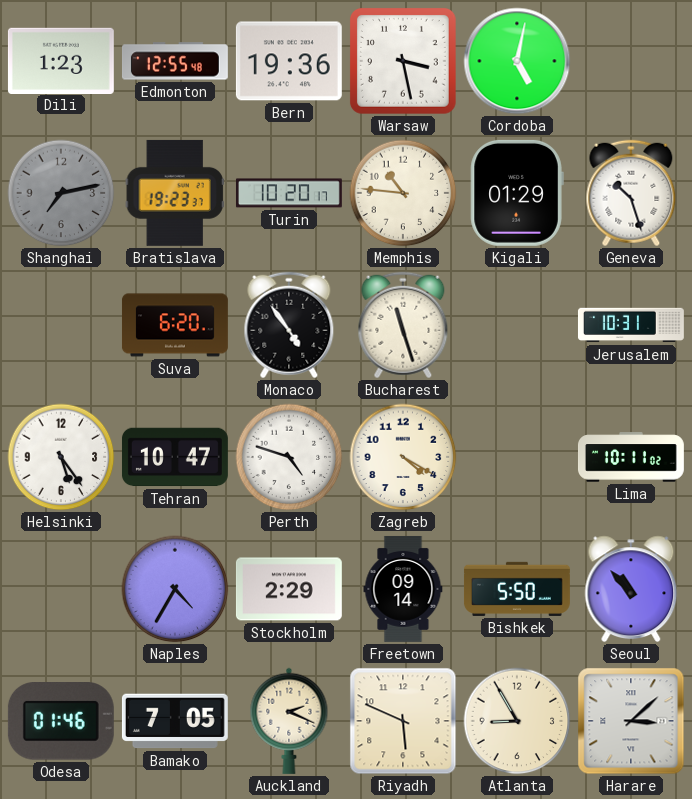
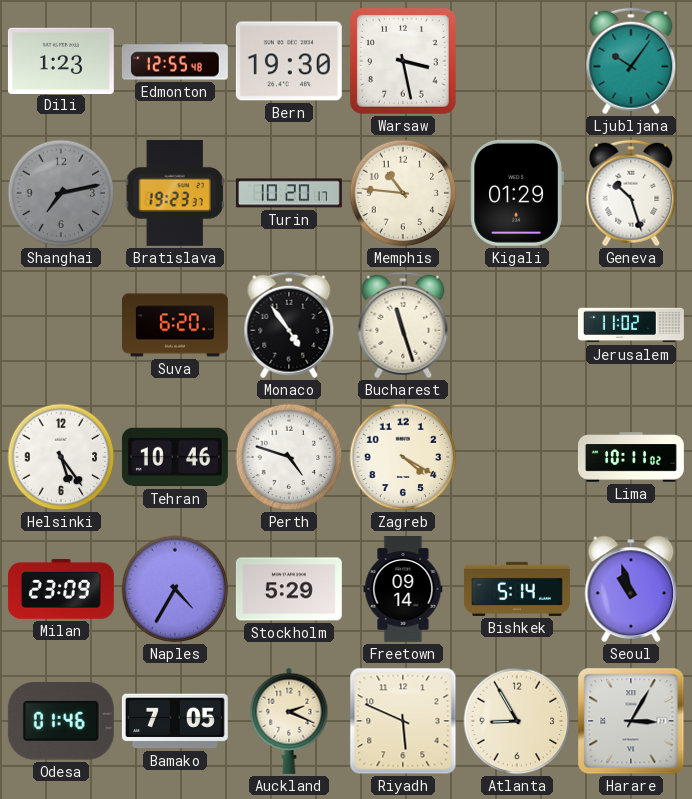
Bern: 19:36 -> 19:30 (289, 61)
Cordoba: 5:02 -> none (517, 61)
Ljubljana: none -> 10:06 (631, 61)
Jerusalem: 10:31 -> 11:02 (631, 325)
Tehran: 10:47 -> 10:46 (175, 457)
Milan: none -> 23:09 (61, 589)
Stockholm: 2:29 -> 5:29 (289, 589)
Bishkek: 5:50 -> 5:14 (517, 589)
Seoul: 10:53 -> 10:57 (631, 589)
Harare: 3:08 -> 3:05 (631, 721)
